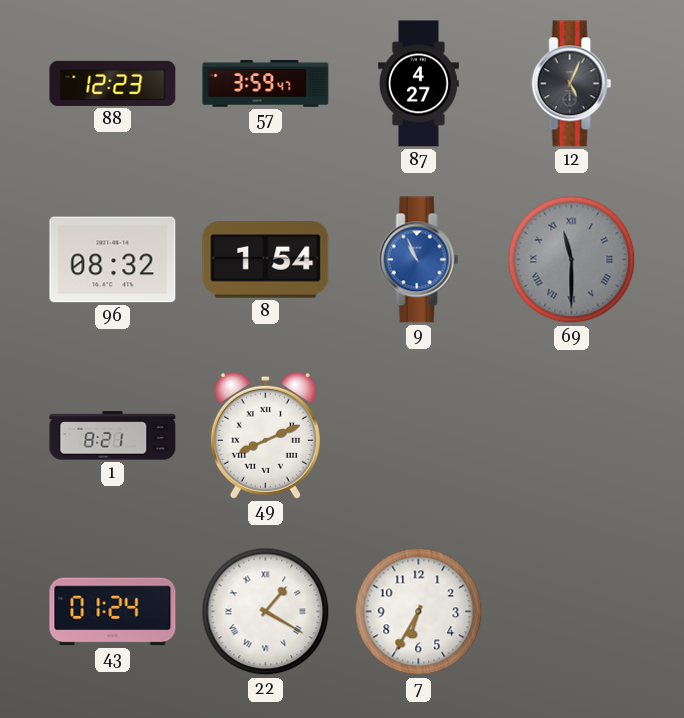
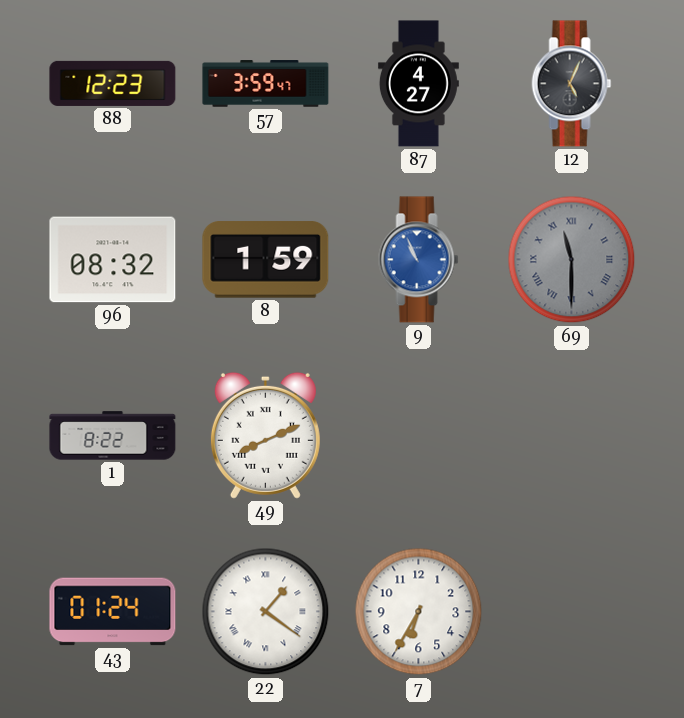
8: 1:54 -> 1:59 (266, 260)
1: 8:21 -> 8:22 (113, 436)
22: 1:20 -> 1:21 (266, 612)
